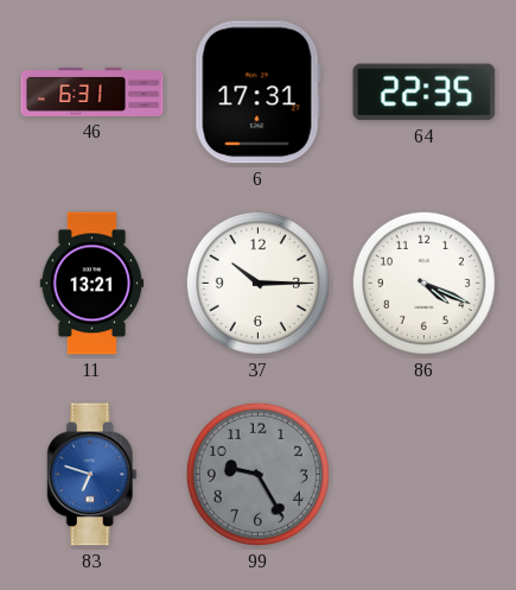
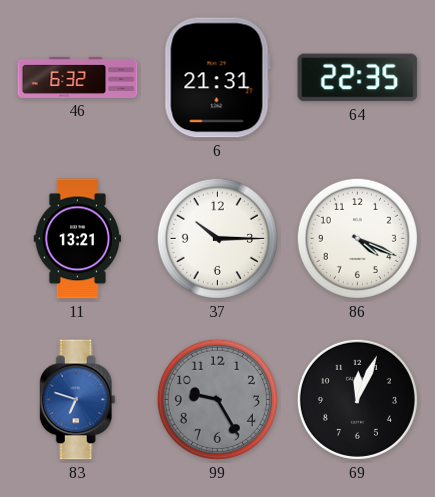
46: 6:31 -> 6:32 (78, 77)
6: 17:31 -> 21:31 (217, 78)
69: none -> 12:04 (357, 399)
